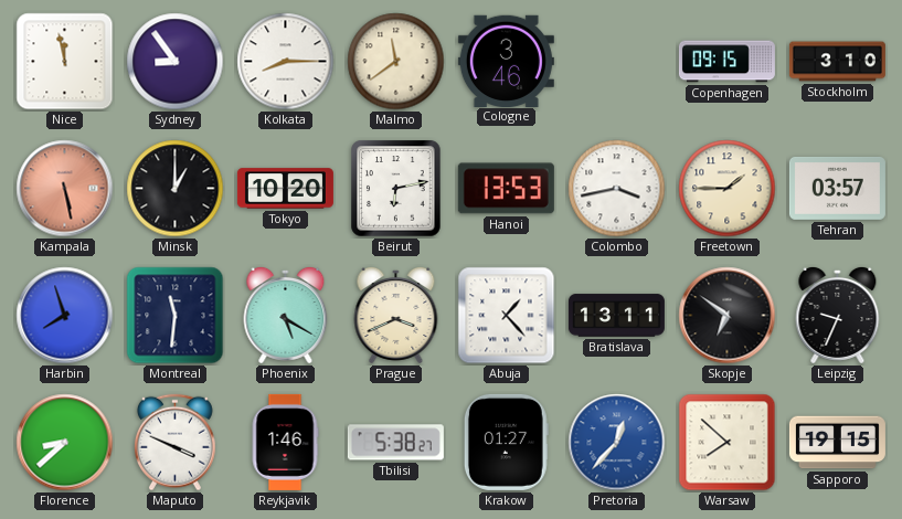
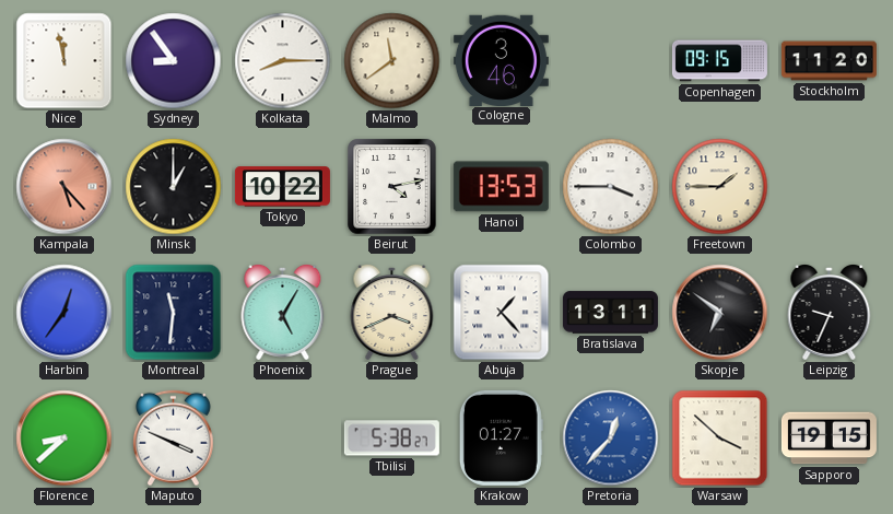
Stockholm: 3:10 -> 11:20 (829, 61)
Kampala: 5:28 -> 5:23 (64, 187)
Tokyo: 10:20 -> 10:22 (282, 187)
Beirut: 6:13 -> 4:13 (392, 187)
Colombo: 3:43 -> 3:45 (611, 187)
Tehran: 03:57 -> none (837, 188)
Harbin: 7:57 -> 12:36 (64, 313)
Phoenix: 5:20 -> 5:05 (283, 312)
Reykjavik: 1:46 -> none (285, 442)
Warsaw: 7:52 -> 3:52 (720, 439)
